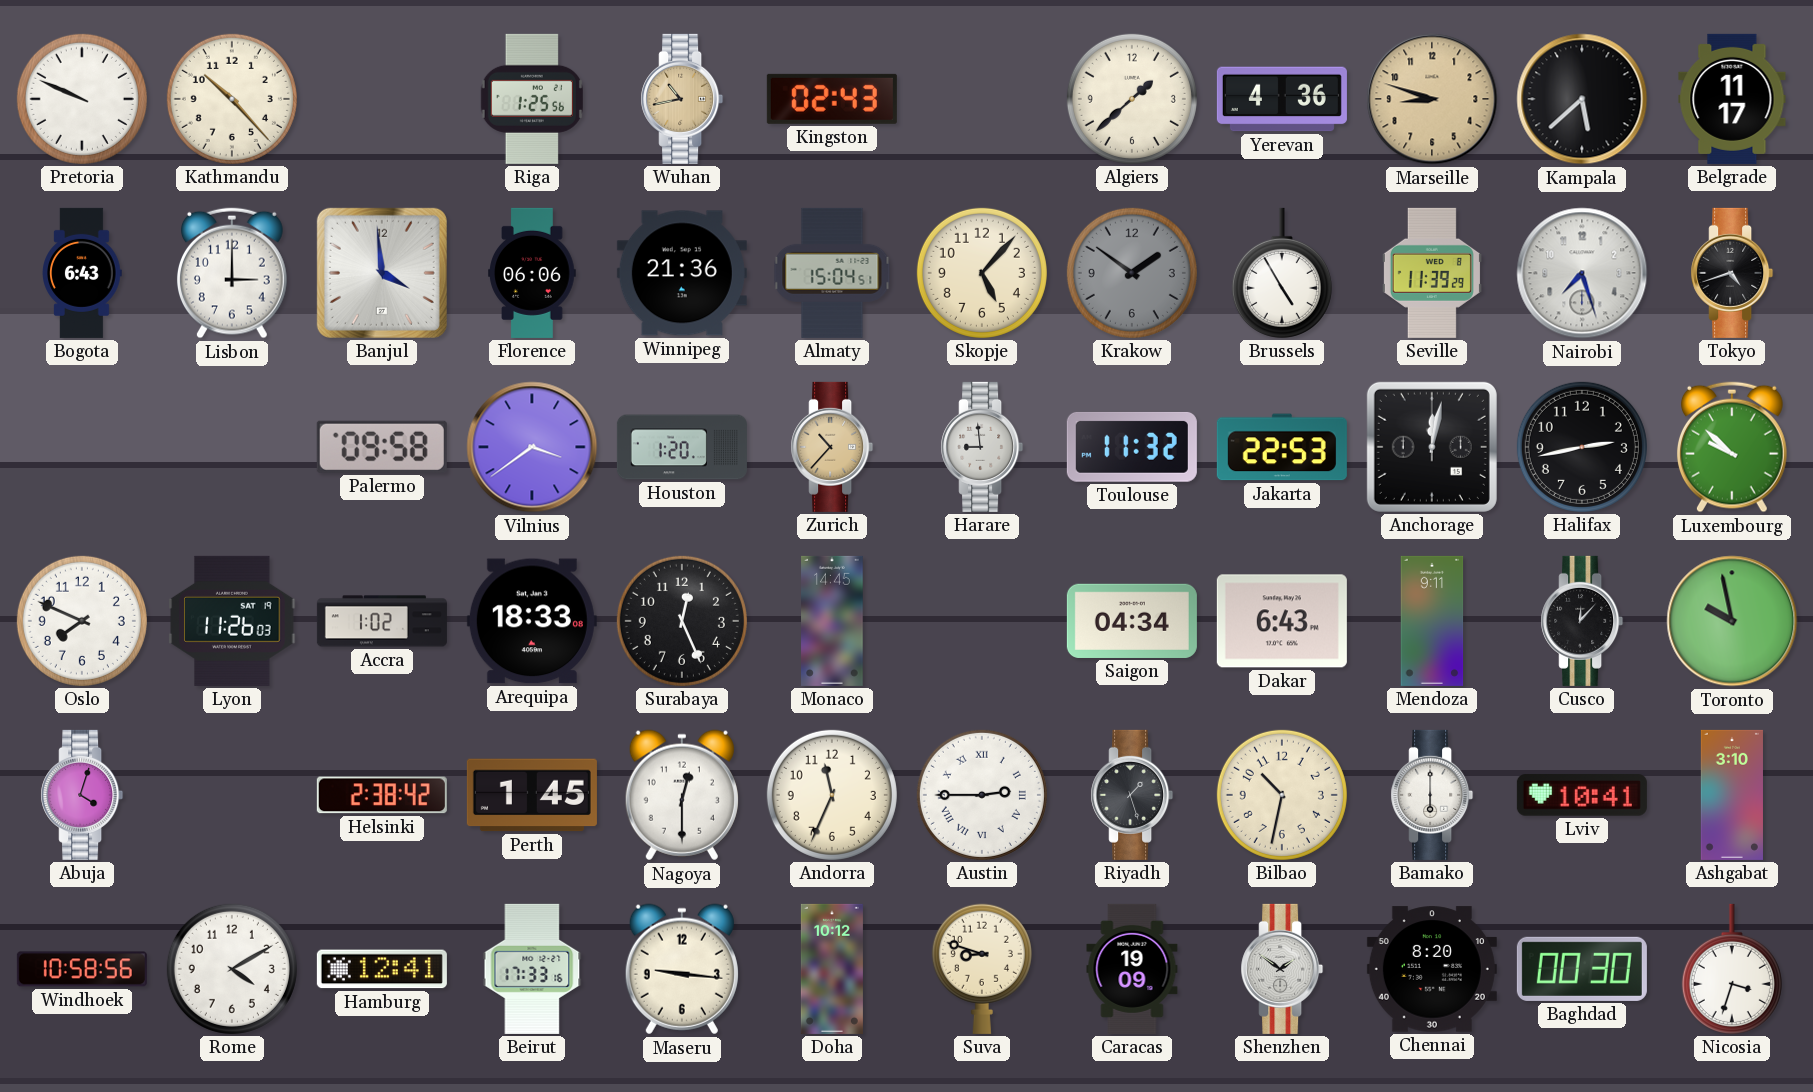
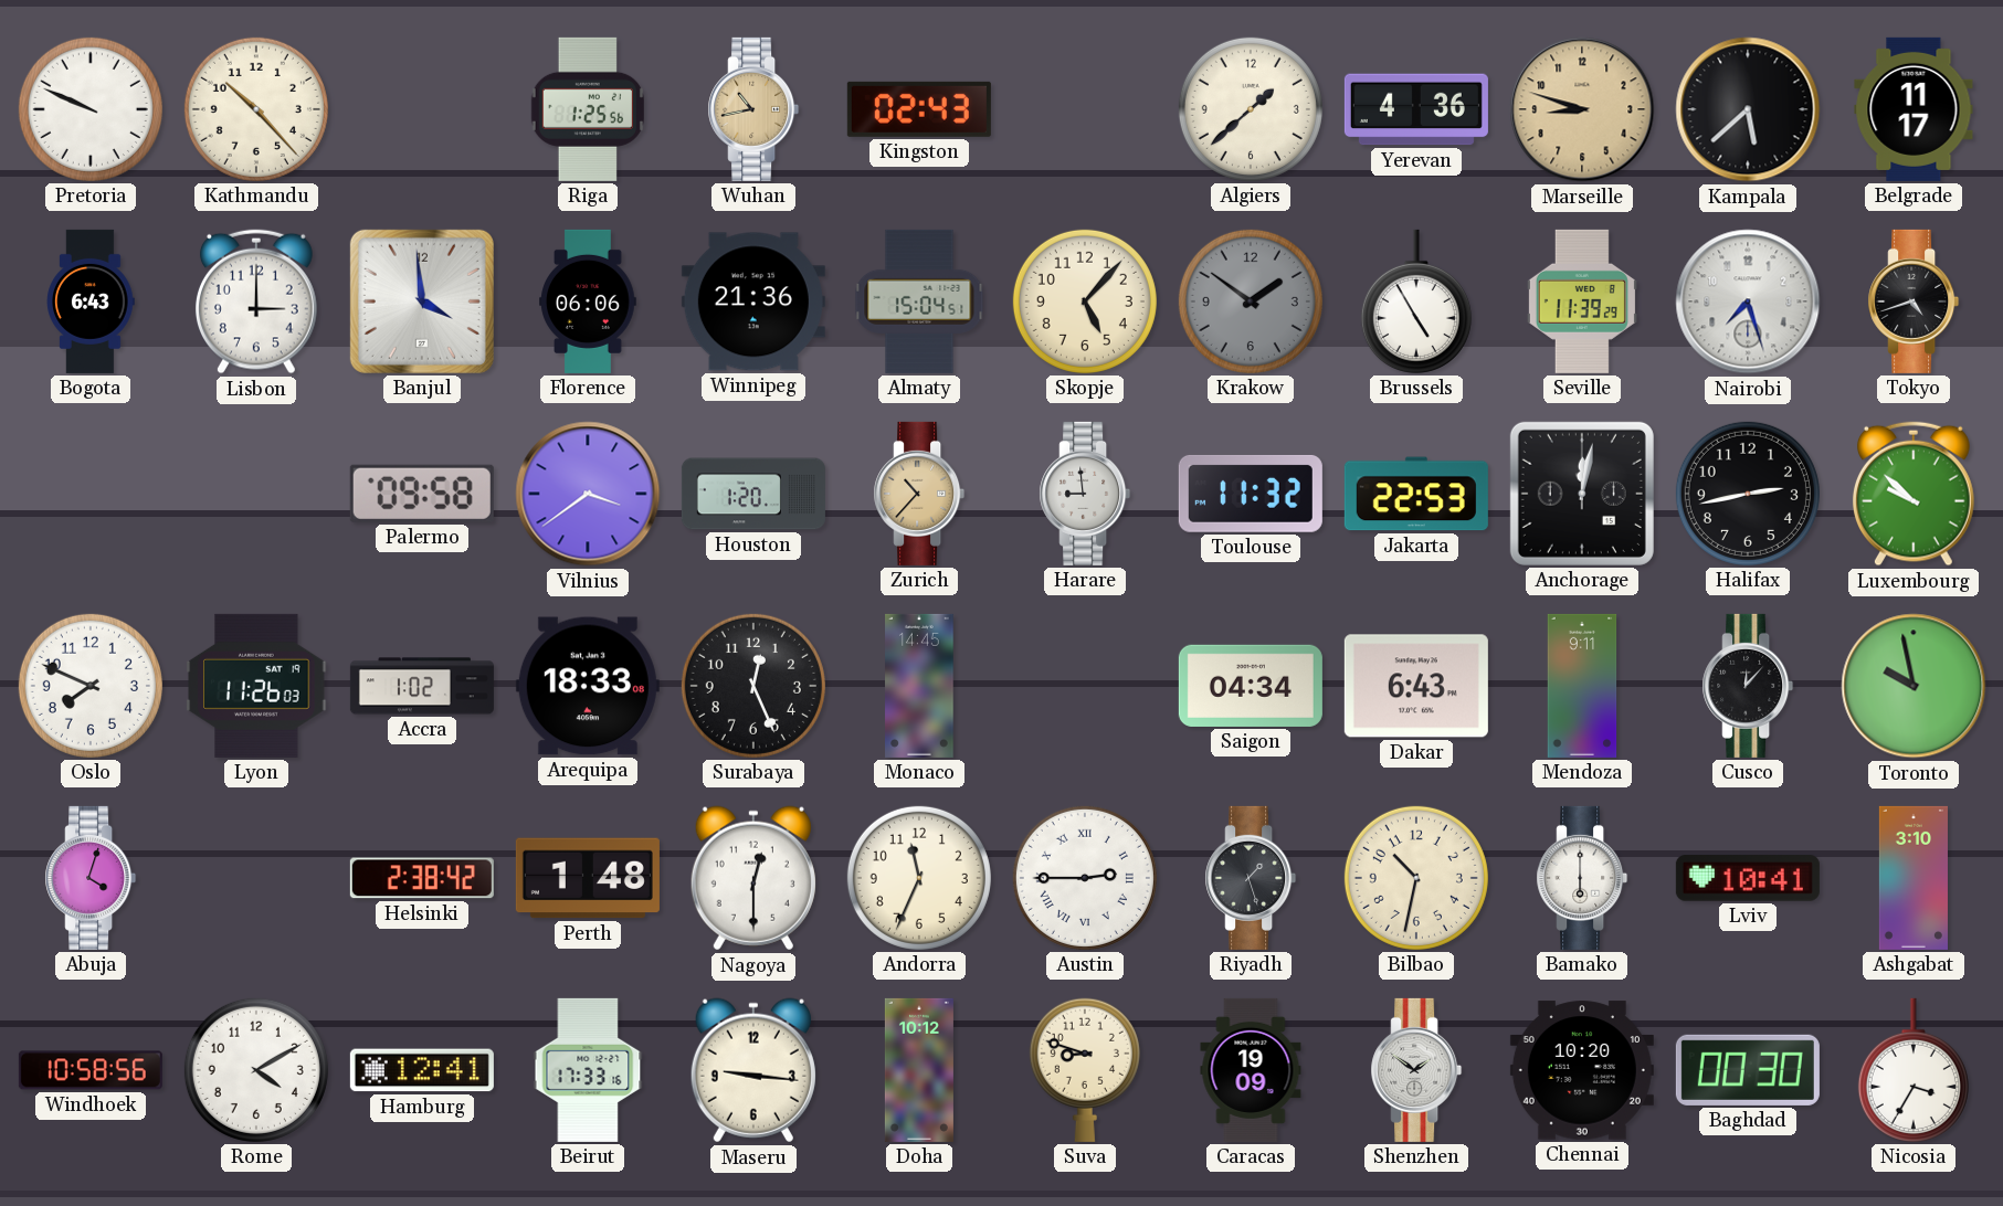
Perth: 1:45 -> 1:48 (588, 878)
Chennai: 8:20 -> 10:20 (1582, 1070)
Nicosia: 3:33 -> 3:35 (1914, 1070)
